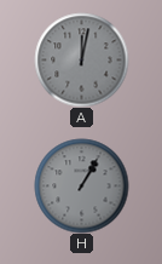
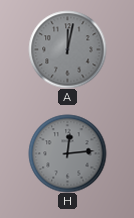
H: 1:05 -> 12:14 (67, 153)
